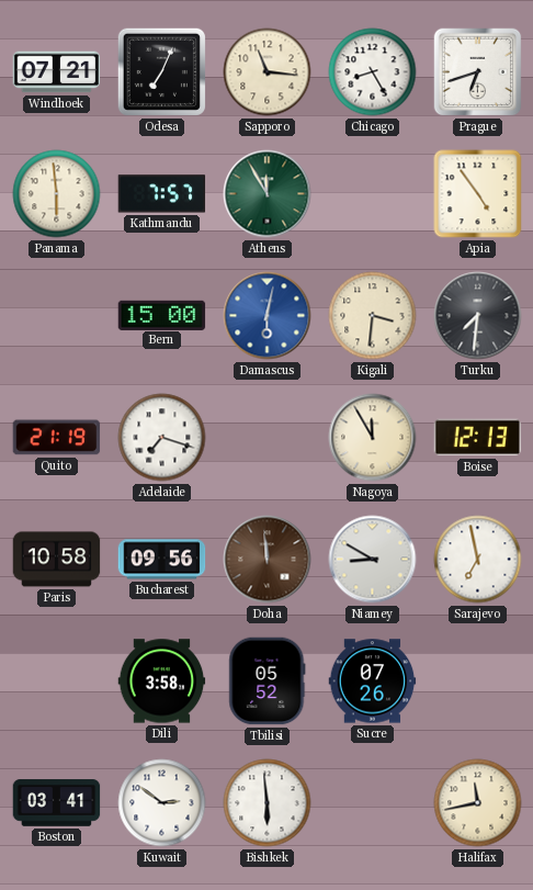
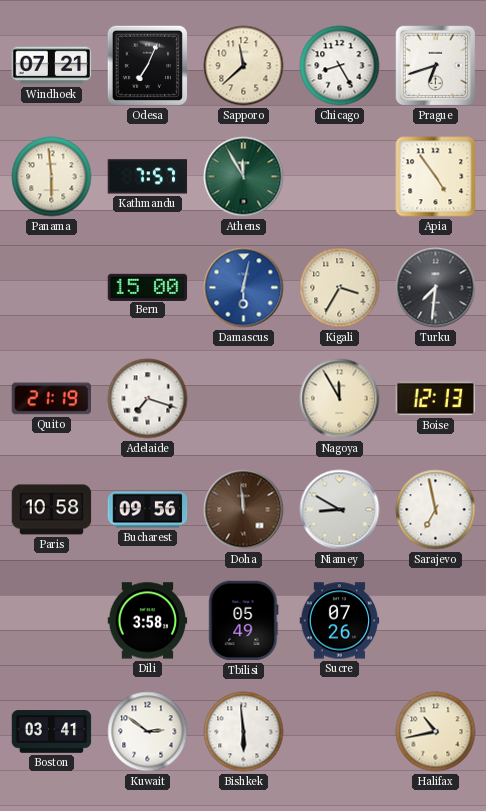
Sapporo: 11:16 -> 11:38 (244, 66)
Kigali: 3:31 -> 3:35 (340, 288)
Tbilisi: 05:52 -> 05:49 (244, 621)
Halifax: 11:43 -> 10:43 (436, 732)
